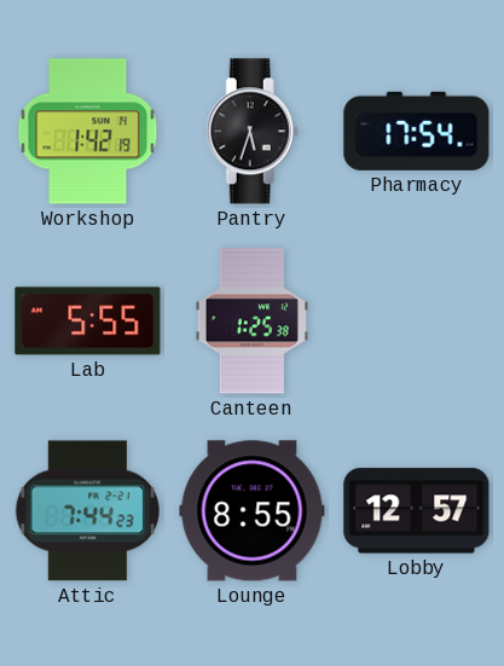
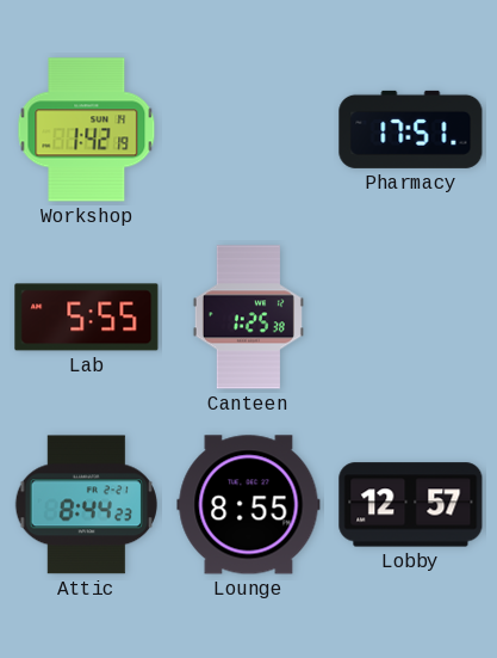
Pantry: 5:33 -> none (251, 132)
Pharmacy: 17:54 -> 17:51 (411, 129)
Attic: 7:44 -> 8:44 (86, 505)
